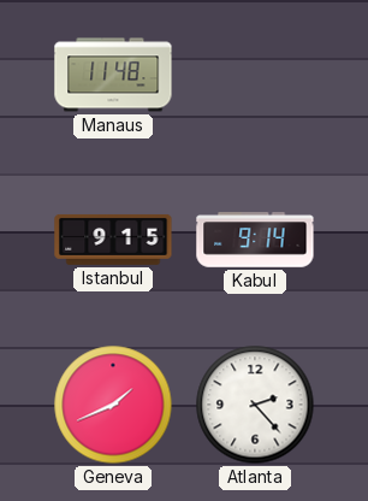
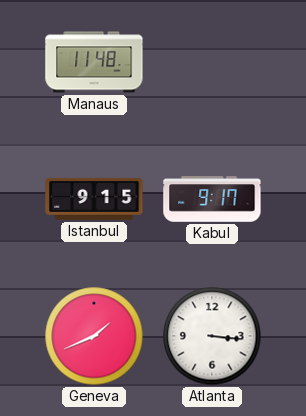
Kabul: 9:14 -> 9:17 (212, 199)
Atlanta: 2:23 -> 3:16 (212, 336)
